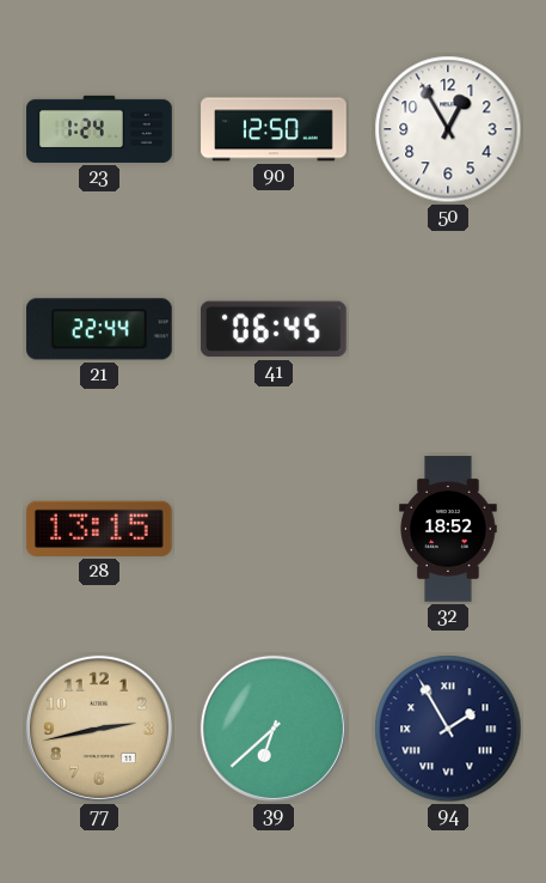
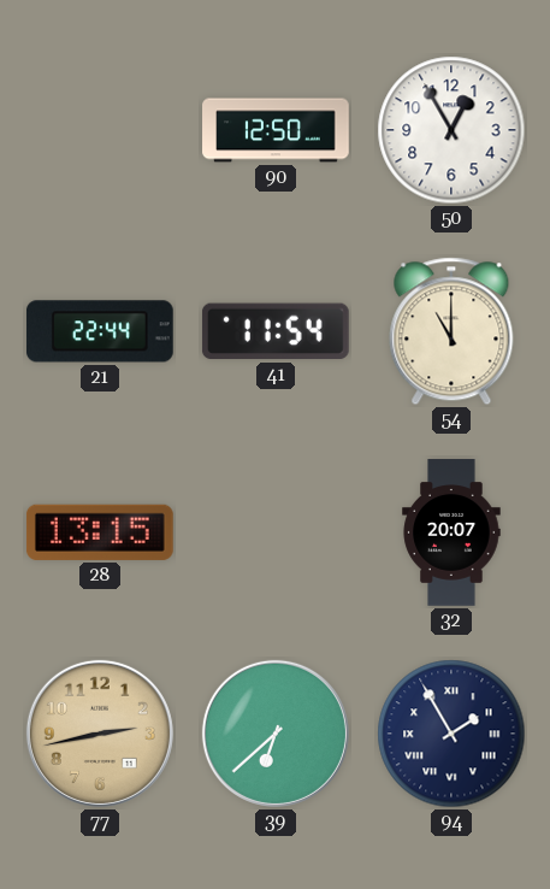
23: 1:24 -> none (99, 129)
41: 06:45 -> 11:54 (276, 331)
54: none -> 11:00 (451, 331)
32: 18:52 -> 20:07 (451, 532)
